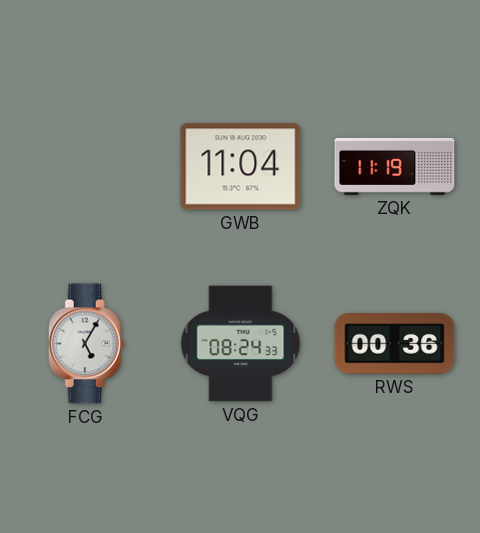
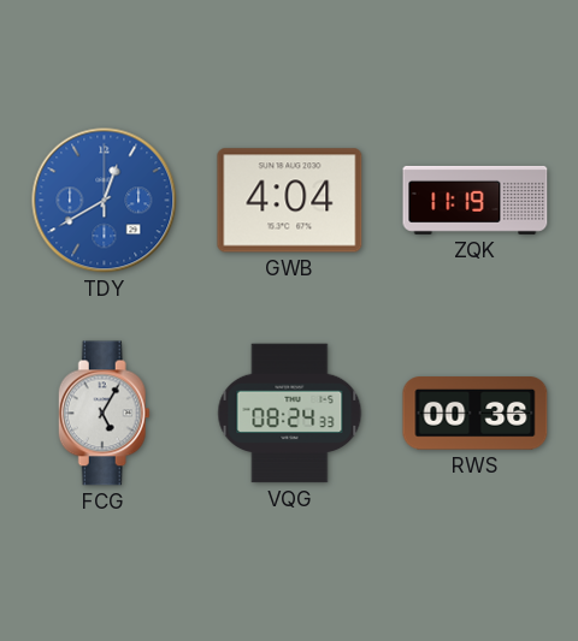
TDY: none -> 12:40 (105, 201)
GWB: 11:04 -> 4:04 (290, 201)
